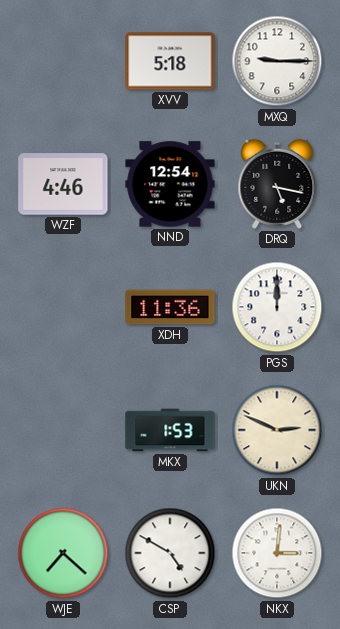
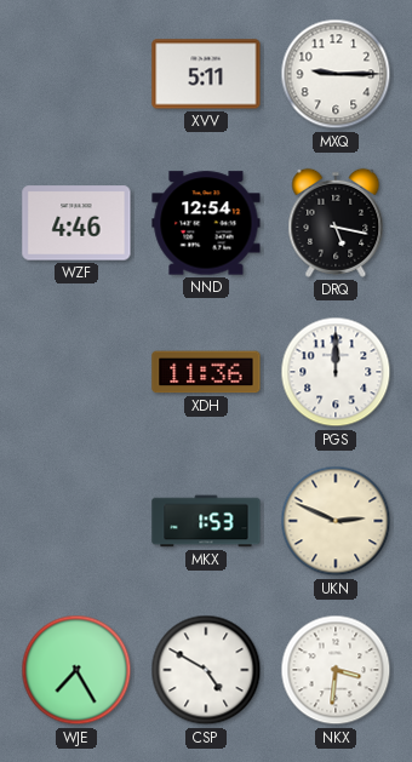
XVV: 5:18 -> 5:11 (206, 74)
WJE: 7:22 -> 7:25 (76, 670)
NKX: 3:01 -> 3:31 (336, 670)
